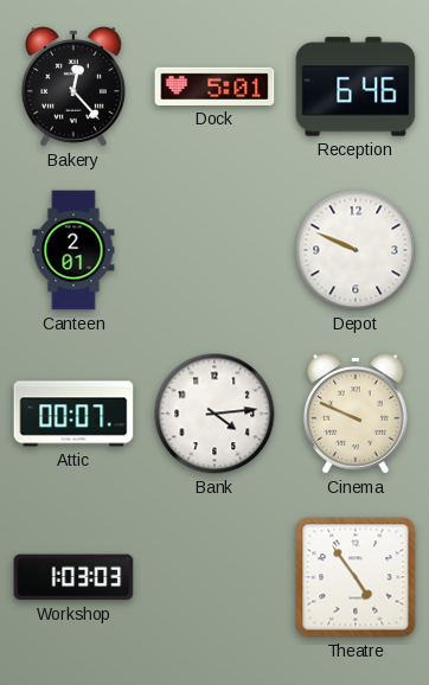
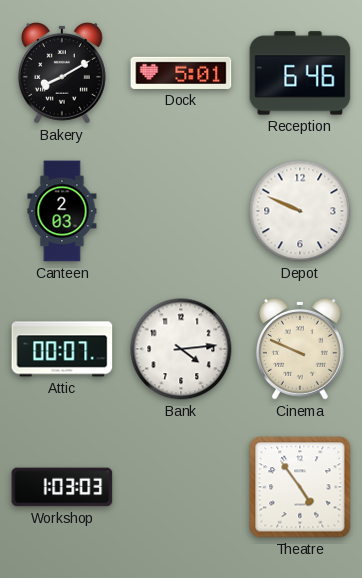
Bakery: 12:23 -> 8:10 (62, 74)
Canteen: 2:01 -> 2:03 (62, 211)
